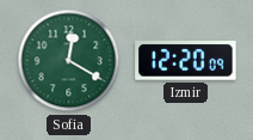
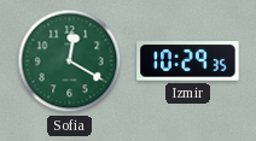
Izmir: 12:20 -> 10:29 (188, 61)
